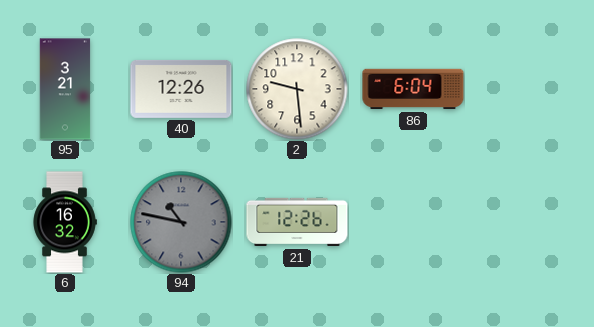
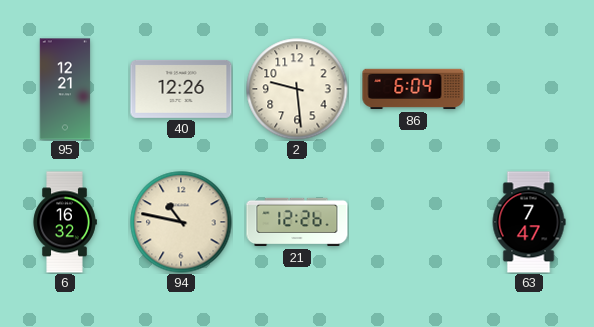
95: 3:21 -> 12:21 (65, 89)
94 dial: grey -> cream (181, 222)
63: none -> 7:47 (529, 222)
